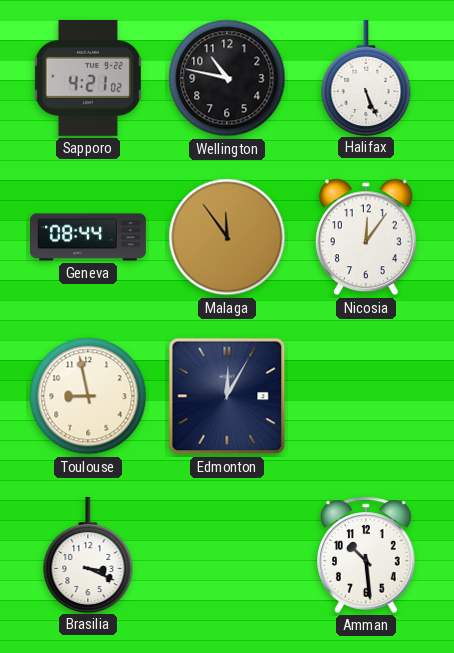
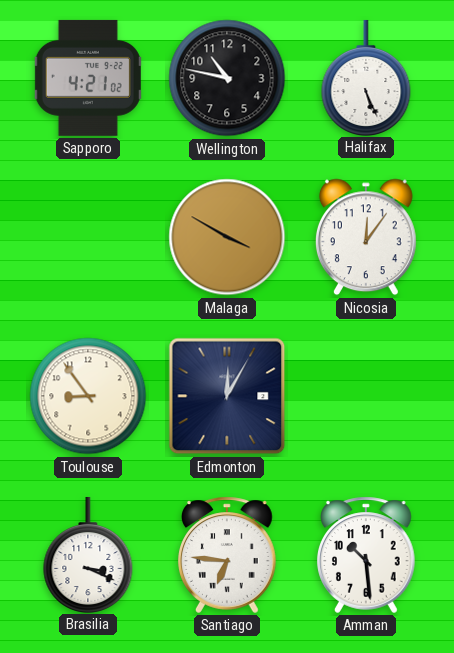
Geneva: 08:44 -> none (89, 237)
Malaga: 11:54 -> 3:50 (227, 237)
Toulouse: 8:58 -> 8:54 (88, 396)
Santiago: none -> 6:46 (228, 555)
